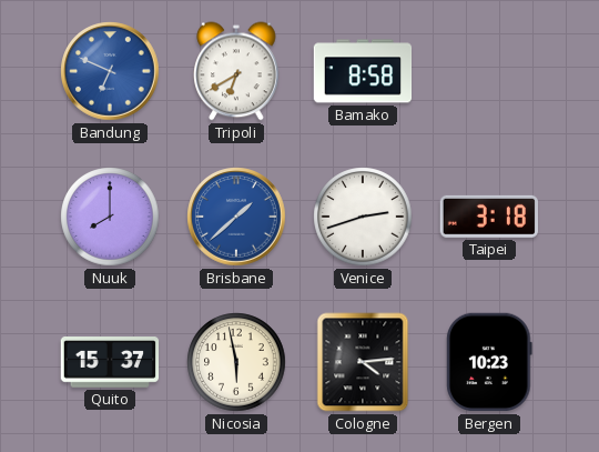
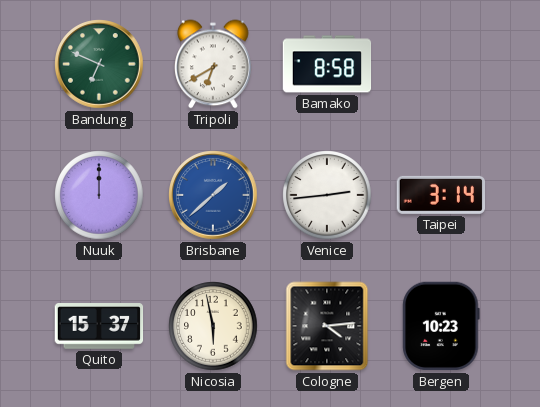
Bandung dial: blue -> green (99, 64)
Nuuk: 8:00 -> 12:00 (99, 195)
Venice: 2:42 -> 2:44 (327, 195)
Taipei: 3:18 -> 3:14 (440, 195)
